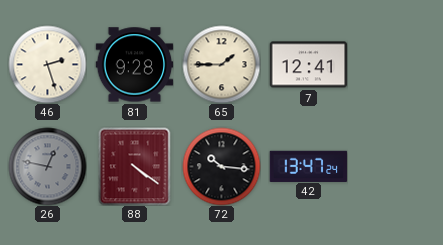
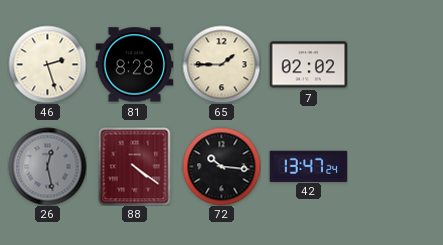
81: 9:28 -> 8:28 (134, 65)
7: 12:41 -> 02:02 (308, 65)
26: 12:47 -> 12:28 (47, 166)
